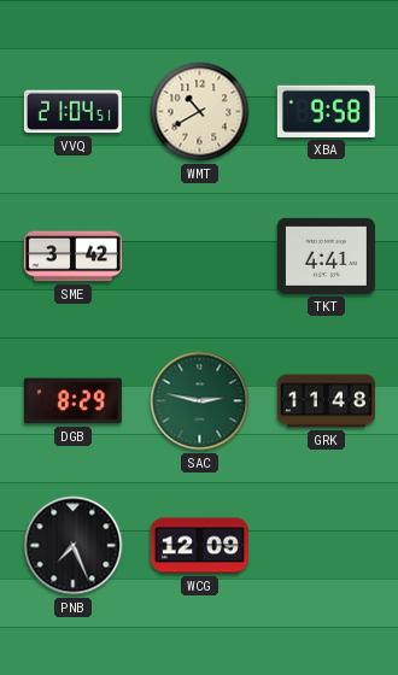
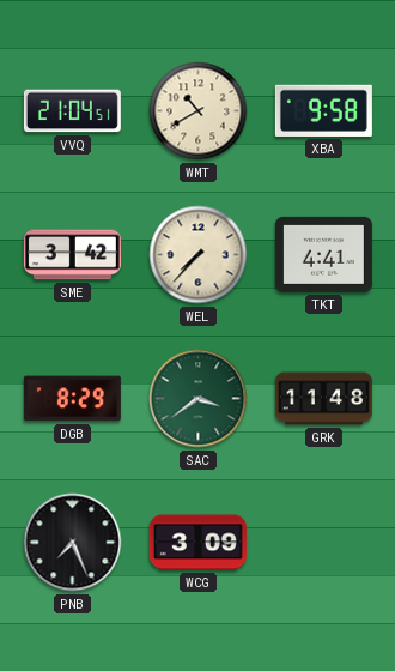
WEL: none -> 7:37 (199, 255)
SAC: 2:47 -> 3:39 (199, 399)
WCG: 12:09 -> 3:09 (197, 543)
